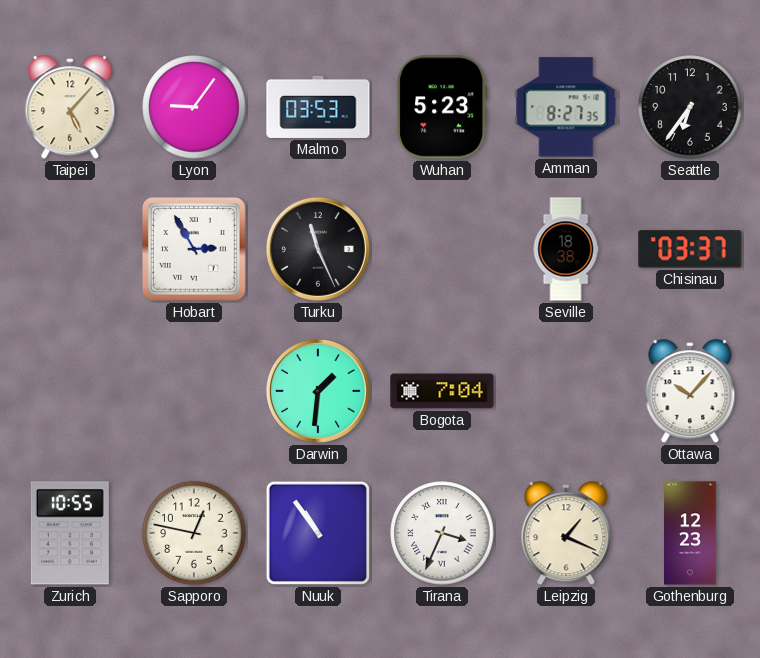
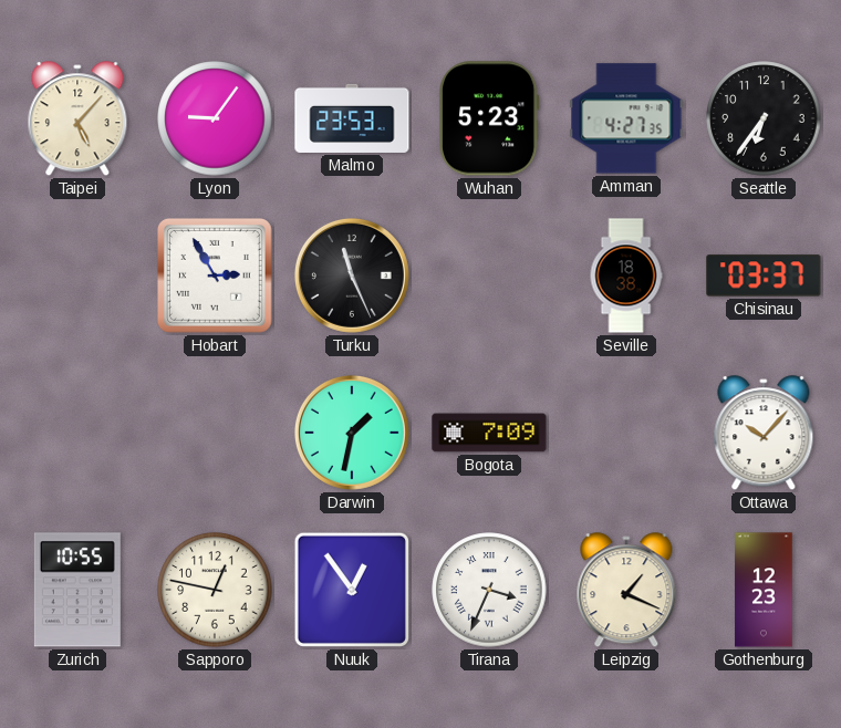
Malmo: 03:53 -> 23:53 (352, 118)
Amman: 8:27 -> 4:27 (626, 118)
Darwin: 1:31 -> 1:32 (352, 433)
Bogota: 7:04 -> 7:09 (489, 433)
Nuuk: 10:54 -> 12:54 (352, 590)
